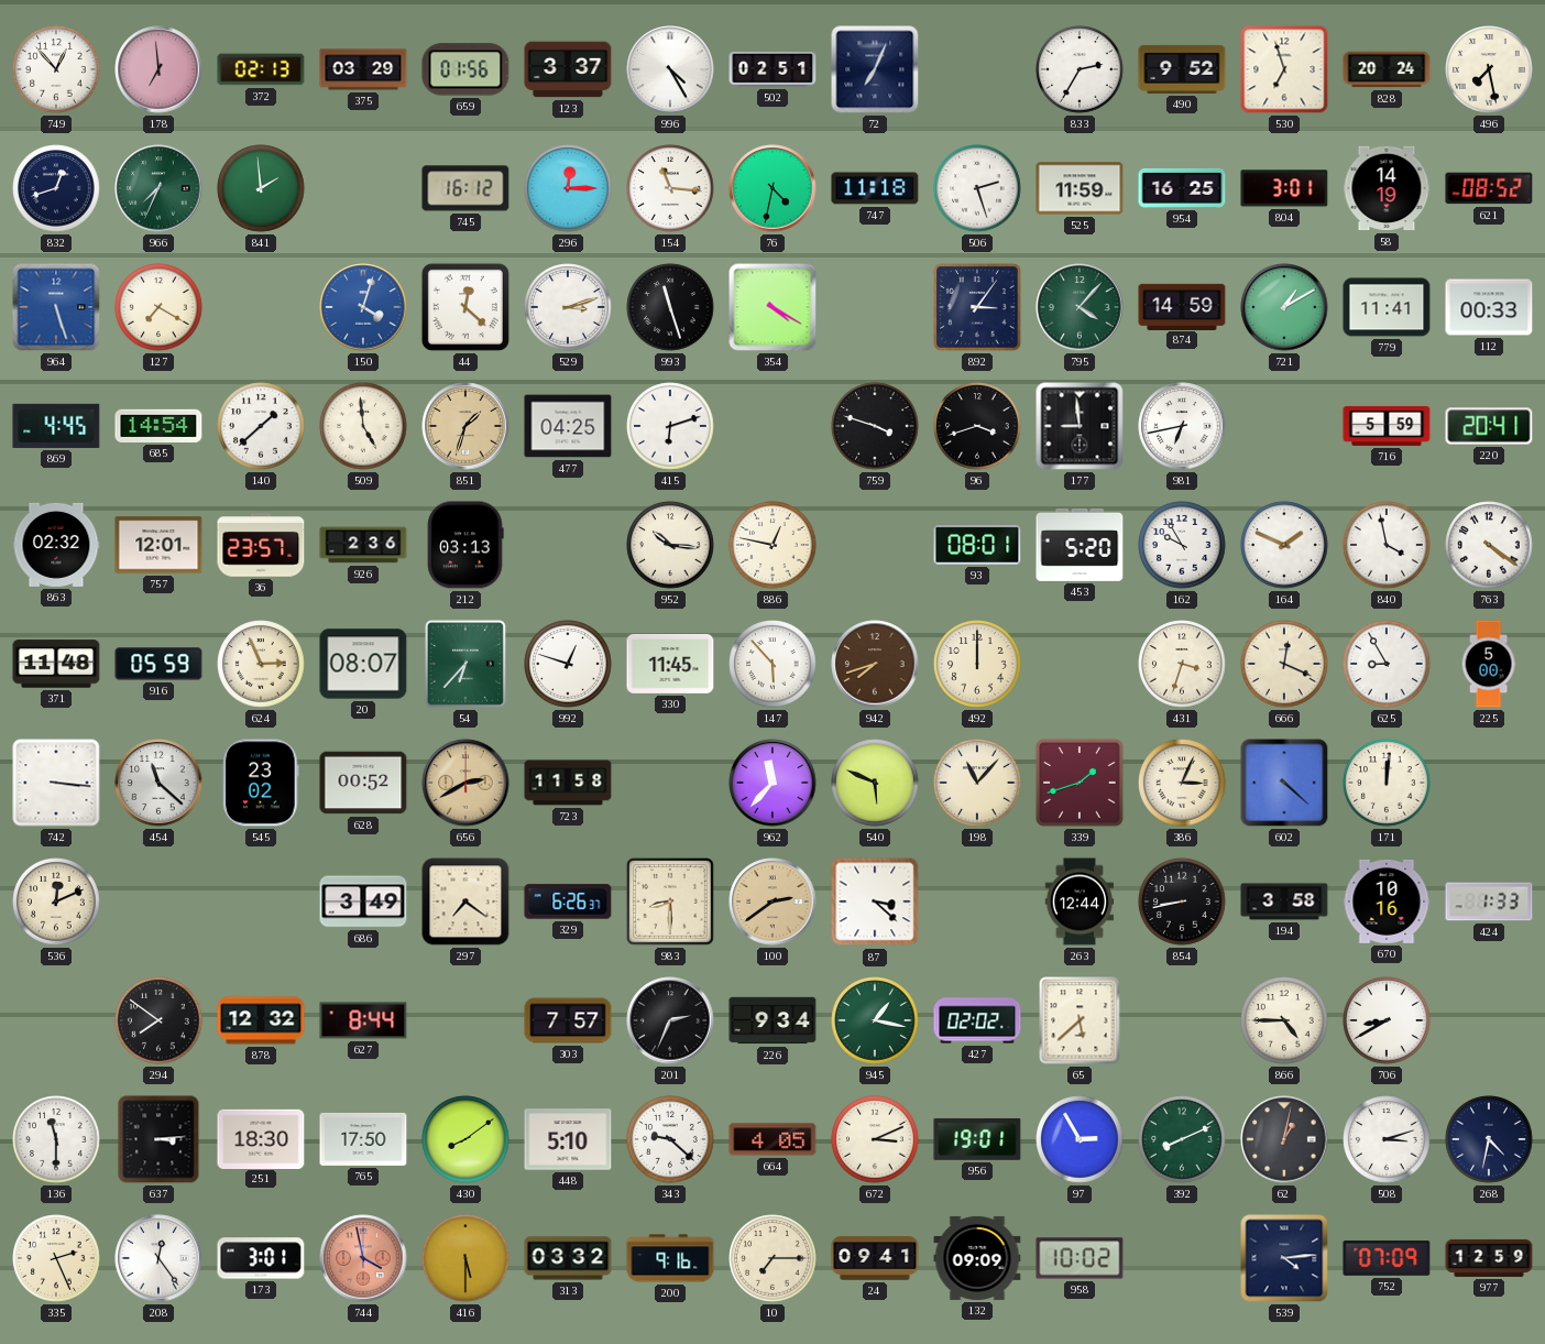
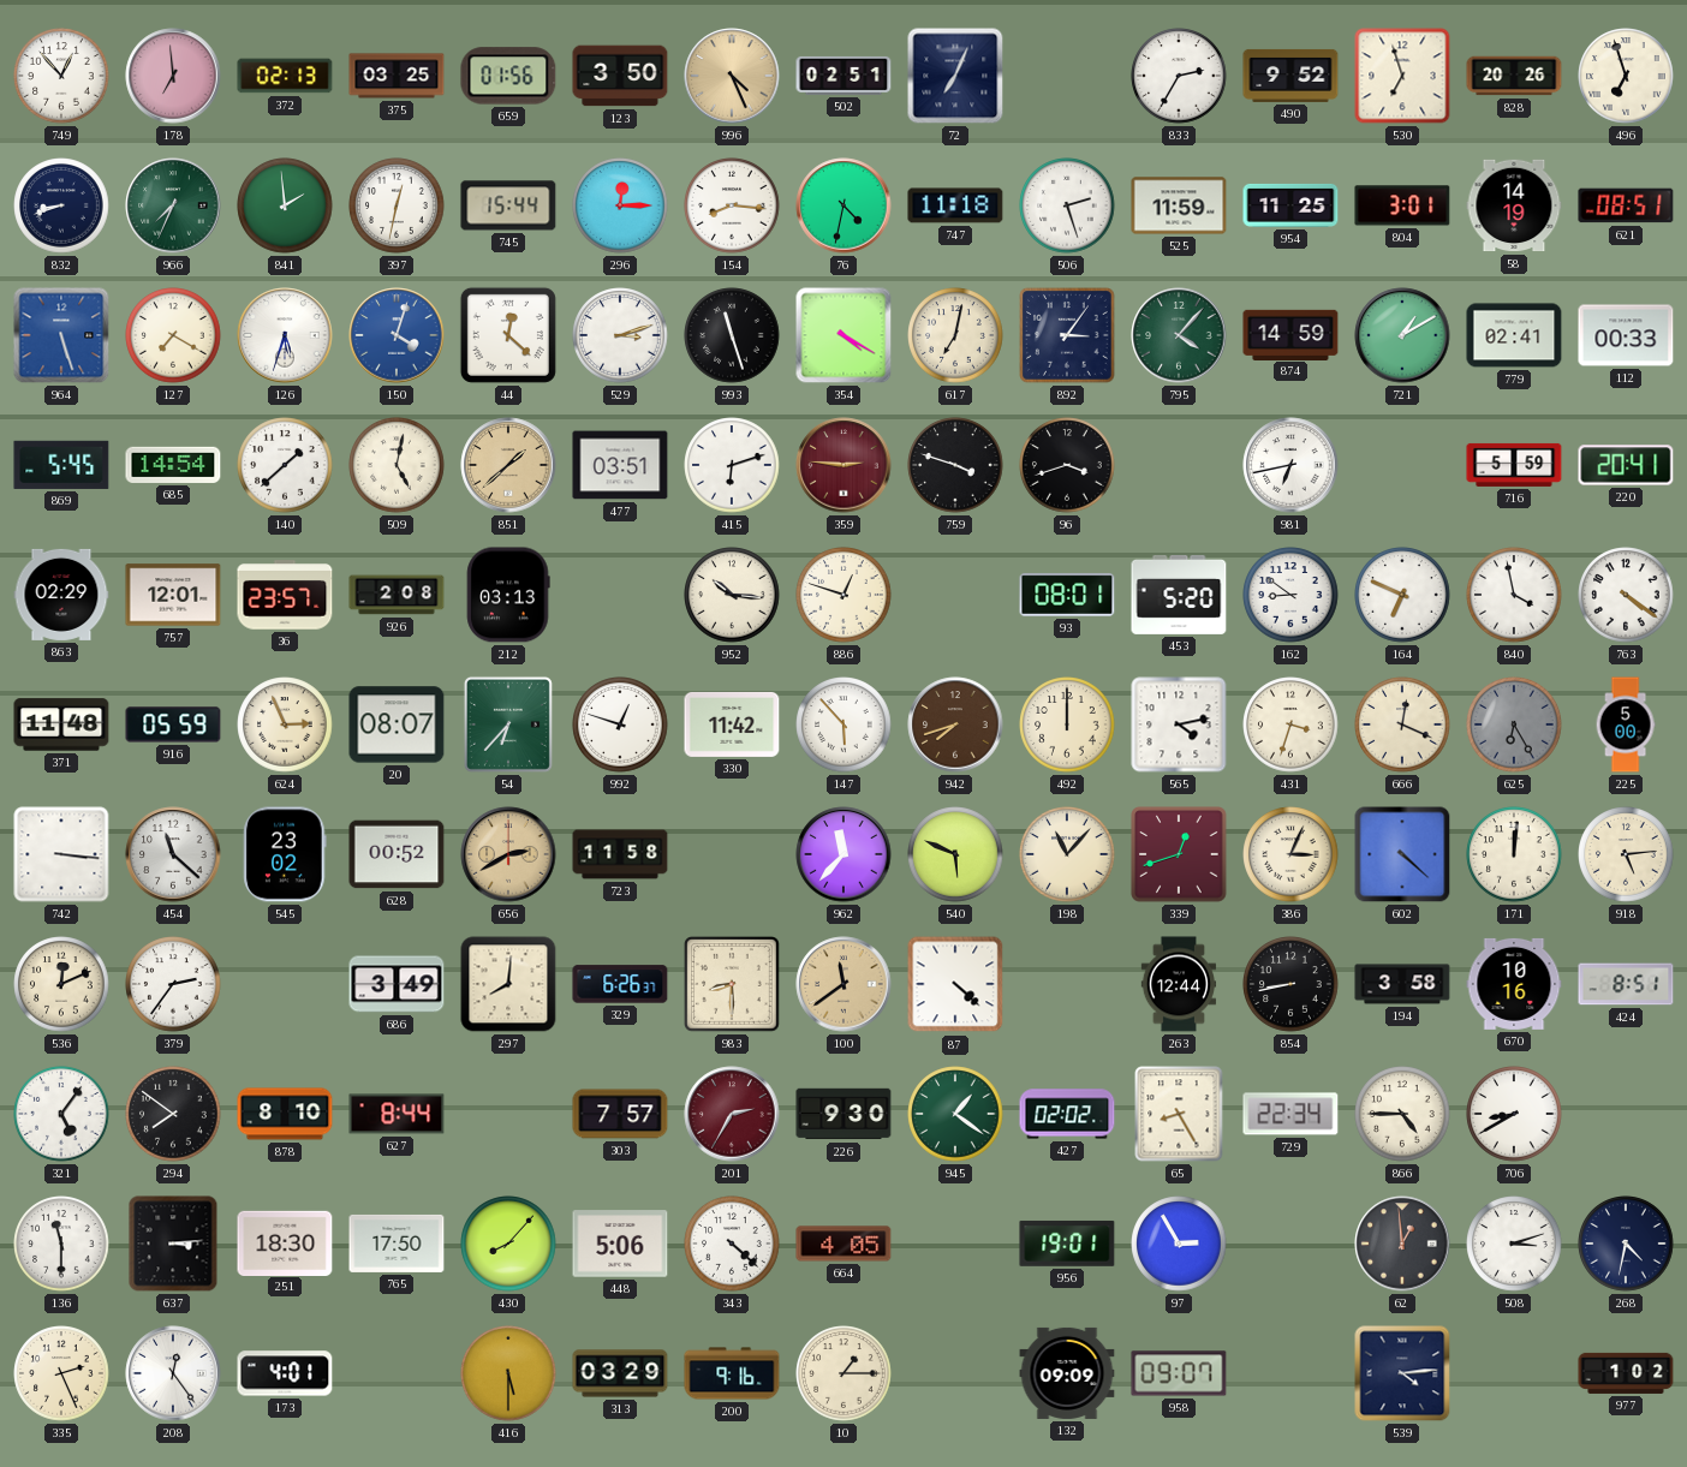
375: 03:29 -> 03:25 (397, 76)
123: 3:37 -> 3:50 (620, 76)
996: 4:25 -> 4:26 (732, 76)
996 dial: white -> champagne (732, 76)
828: 20:24 -> 20:26 (1514, 76)
496: 7:28 -> 6:57 (1626, 76)
832: 12:42 -> 8:42 (61, 205)
397: none -> 12:32 (397, 205)
745: 16:12 -> 15:44 (508, 205)
154: 11:16 -> 8:16 (732, 205)
954: 16:25 -> 11:25 (1290, 205)
621: 08:52 -> 08:51 (1626, 205)
126: none -> 5:33 (285, 335)
617: none -> 7:02 (955, 335)
779: 11:41 -> 02:41 (1514, 335)
869: 4:45 -> 5:45 (61, 465)
509: 4:59 -> 5:02 (397, 465)
851: 1:33 -> 1:38 (508, 465)
477: 04:25 -> 03:51 (620, 465)
359: none -> 2:46 (843, 465)
177: 8:59 -> none (1080, 426)
863: 02:32 -> 02:29 (61, 595)
926: 2:36 -> 2:08 (397, 595)
886: 12:47 -> 12:48 (843, 595)
162: 9:55 -> 8:51 (1290, 595)
164: 1:49 -> 6:49 (1402, 595)
330: 11:45 -> 11:42 (732, 724)
565: none -> 4:13 (1179, 724)
625: 8:55 -> 6:25 (1514, 724)
625 dial: white -> grey (1514, 724)
339: 1:42 -> 12:42 (1179, 854)
918: none -> 5:14 (1626, 854)
379: none -> 2:36 (173, 984)
297: 7:21 -> 8:01 (508, 984)
100: 2:39 -> 11:39 (843, 984)
87: 3:22 -> 4:22 (955, 984)
424: 1:33 -> 8:51 (1626, 984)
321: none -> 5:06 (61, 1114)
878: 12:32 -> 8:10 (285, 1114)
201: 2:34 -> 2:35 (732, 1114)
201 dial: black -> burgundy (732, 1114)
226: 9:34 -> 9:30 (843, 1114)
945: 1:17 -> 1:21 (955, 1114)
65: 5:38 -> 8:25 (1179, 1114)
729: none -> 22:34 (1290, 1114)
430: 8:09 -> 8:07 (508, 1244)
448: 5:10 -> 5:06 (620, 1244)
343: 9:22 -> 4:22 (732, 1244)
672: 3:11 -> none (875, 1139)
392: 8:11 -> none (1182, 1139)
62: 1:02 -> 12:59 (1402, 1244)
173: 3:01 -> 4:01 (285, 1373)
744: 3:58 -> none (363, 1258)
313: 03:32 -> 03:29 (620, 1373)
10: 7:15 -> 1:15 (843, 1373)
24: 09:41 -> none (875, 1258)
958: 10:02 -> 09:07 (1179, 1373)
752: 07:09 -> none (1387, 1259)
977: 12:59 -> 1:02 (1626, 1373)
